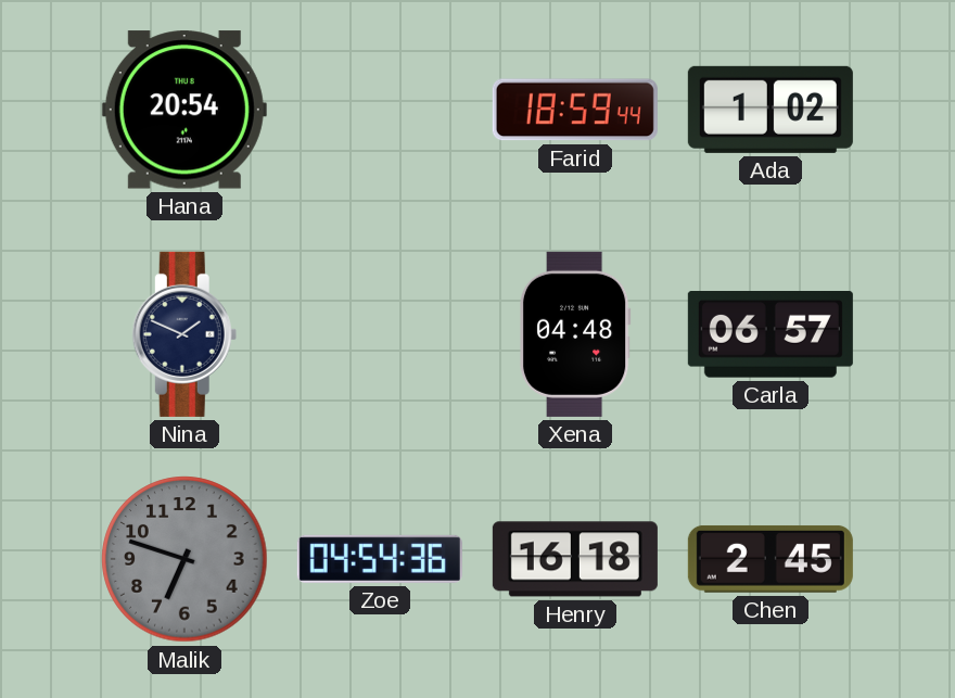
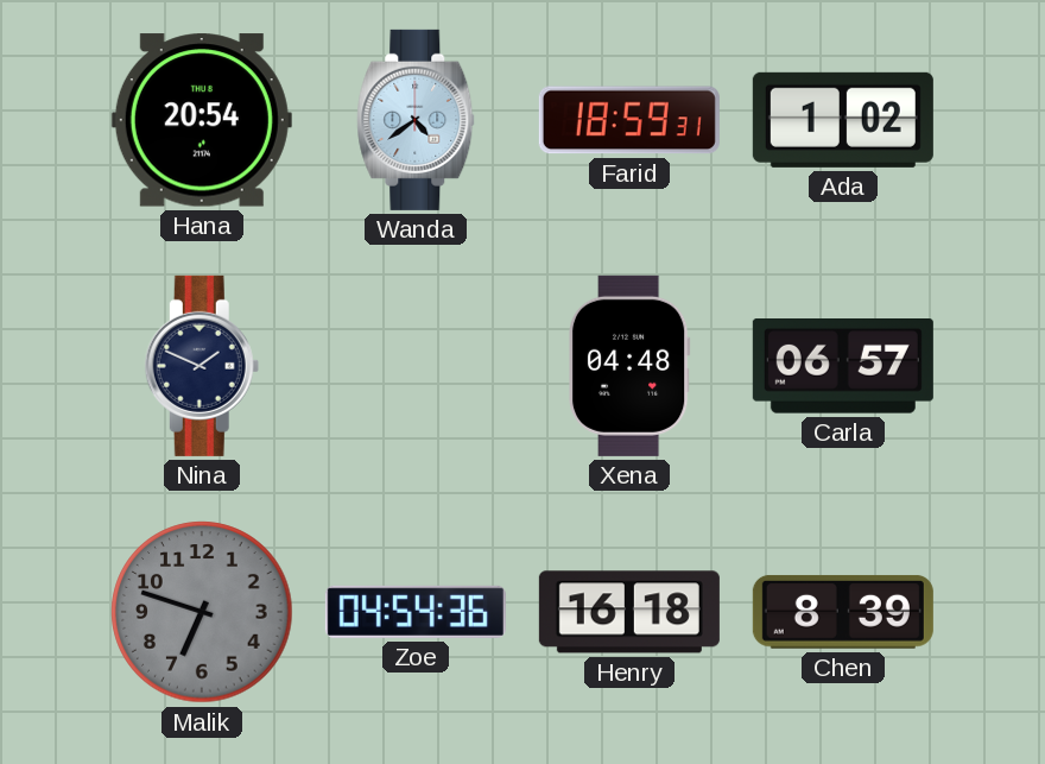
Wanda: none -> 4:39 (416, 120)
Farid: 18:59:44 -> 18:59:31 (629, 120)
Chen: 2:45 -> 8:39 (843, 612)
